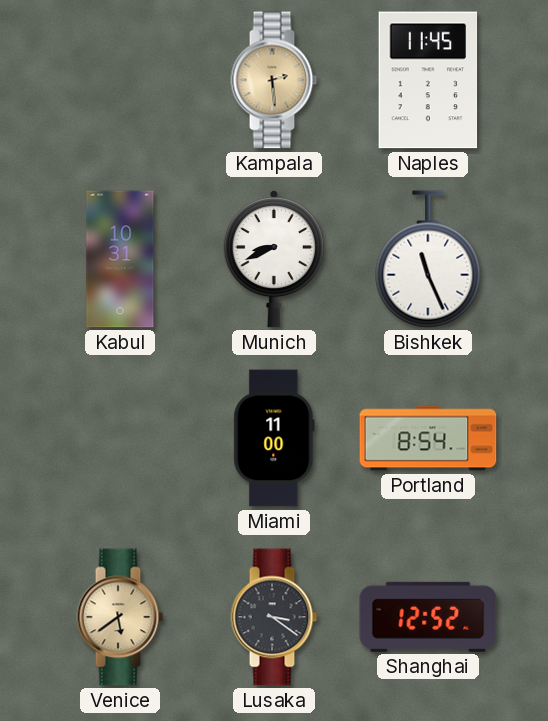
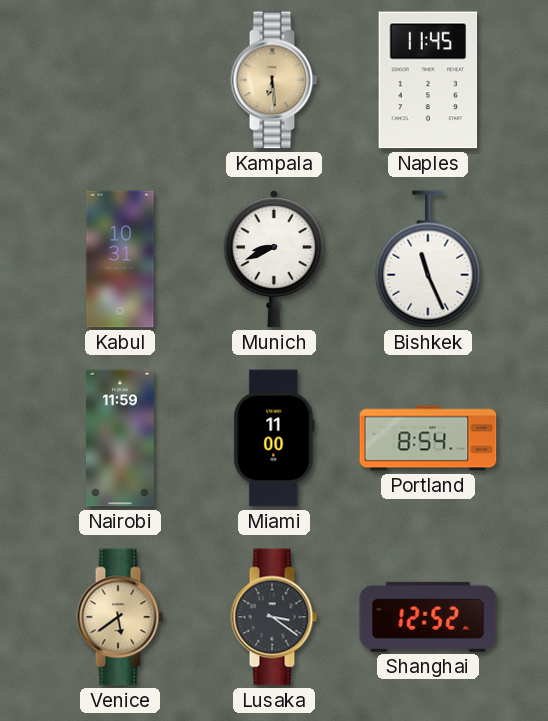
Kampala: 2:29 -> 6:29 (274, 80)
Nairobi: none -> 11:59 (120, 438)
